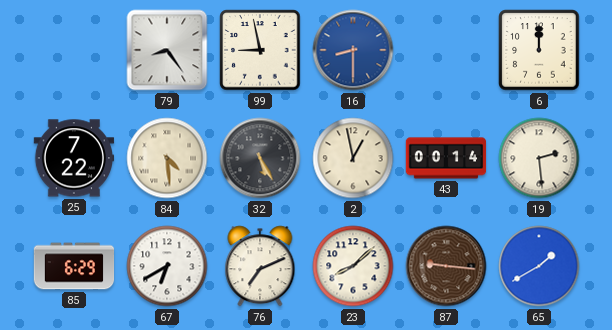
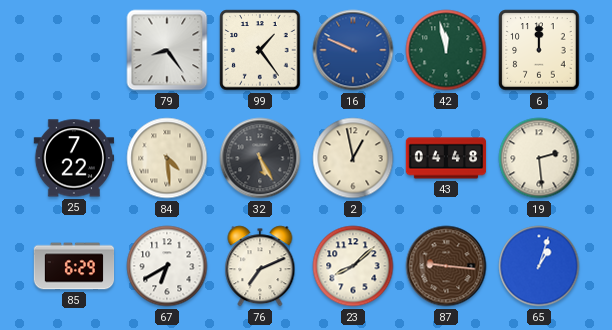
99: 8:58 -> 1:24 (260, 50)
16: 8:30 -> 9:49 (353, 50)
42: none -> 11:58 (446, 50)
43: 00:14 -> 04:48 (446, 158)
65: 1:40 -> 1:03 (539, 266)
